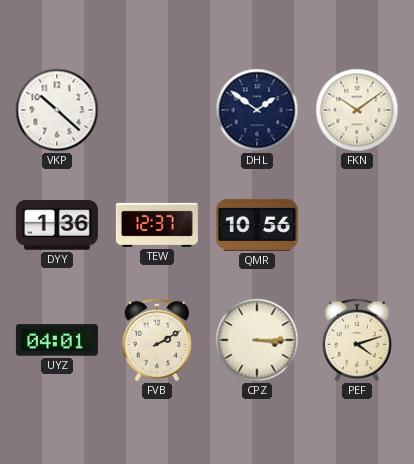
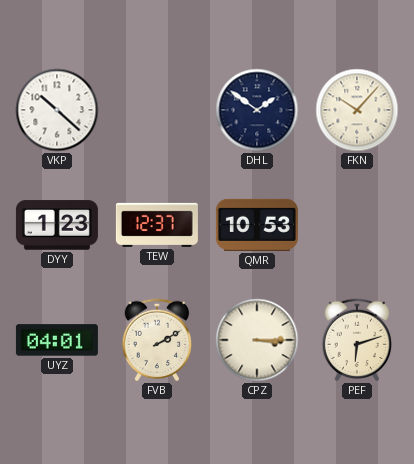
FKN: 10:09 -> 10:07 (357, 110)
DYY: 1:36 -> 1:23 (57, 225)
QMR: 10:56 -> 10:53 (257, 225)
PEF: 4:12 -> 6:12 (357, 340)
